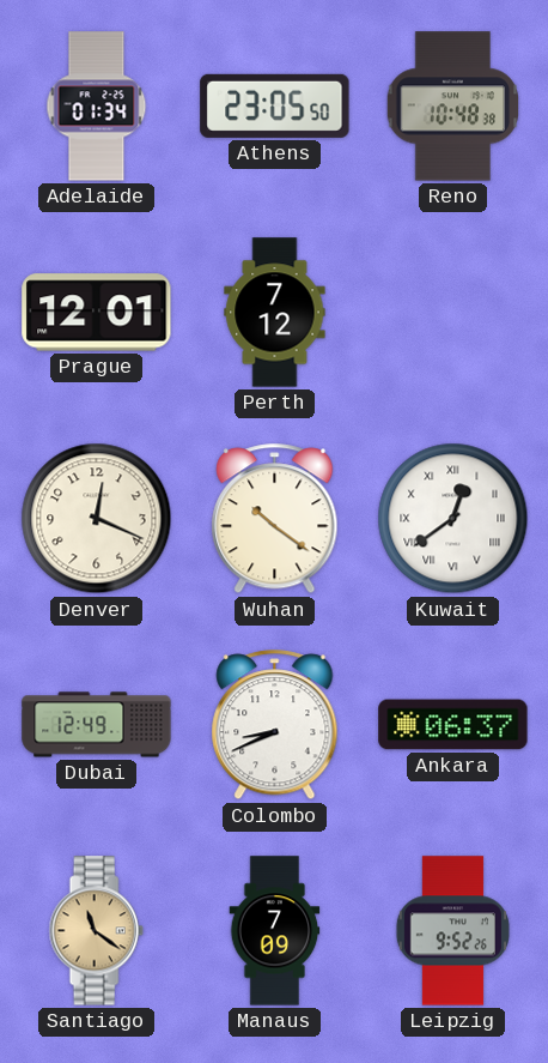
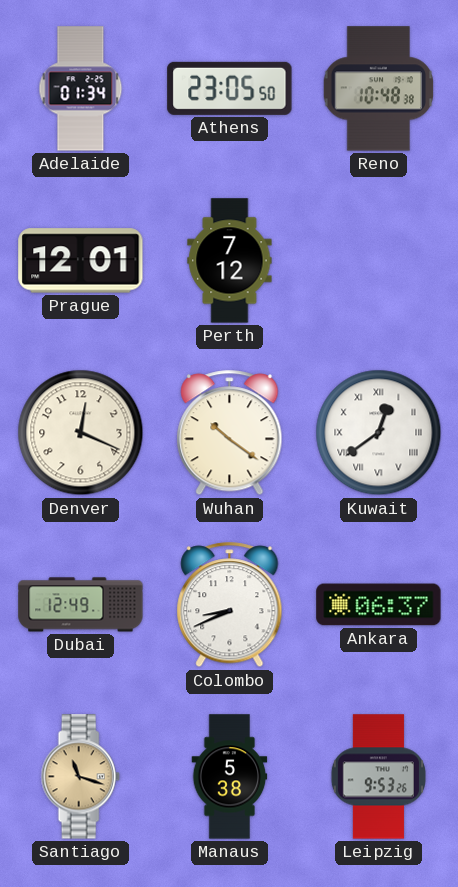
Santiago: 11:21 -> 11:18 (80, 777)
Manaus: 7:09 -> 5:38 (230, 777)
Leipzig: 9:52 -> 9:53 (378, 777)
